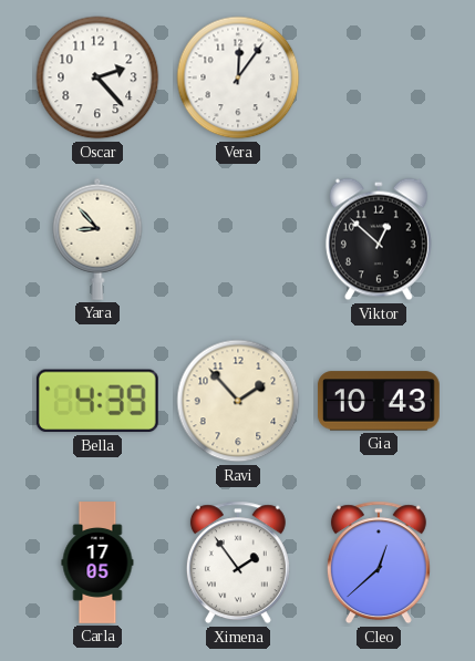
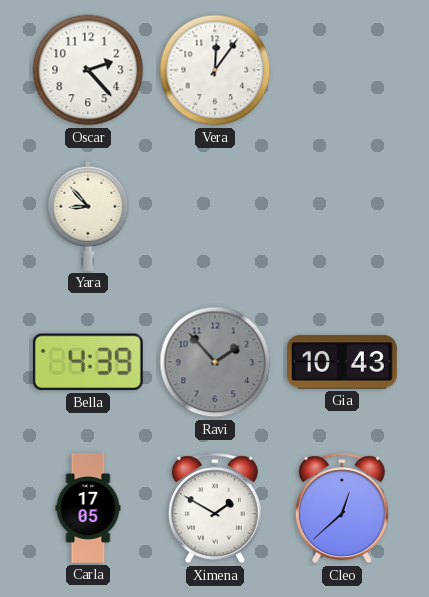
Viktor: 12:52 -> none (379, 239)
Ravi dial: cream -> grey (215, 362)
Ximena: 1:54 -> 1:50 (215, 508)
